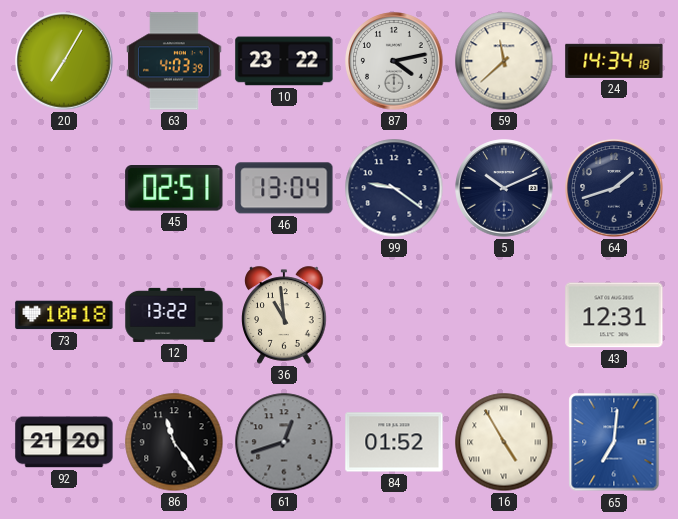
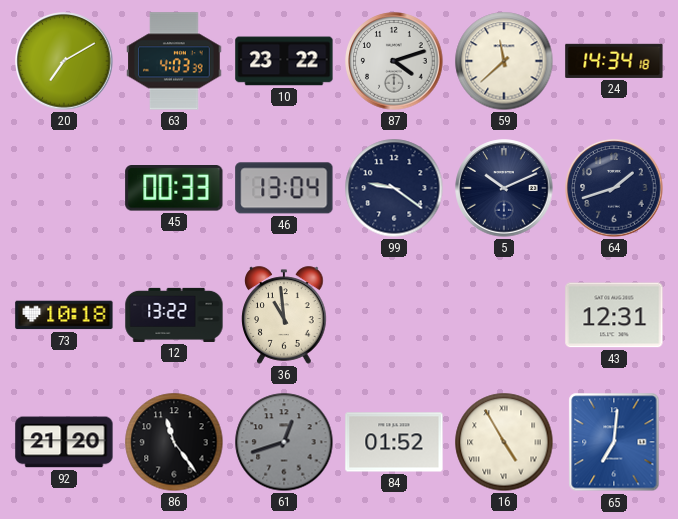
20: 7:05 -> 7:10 (64, 61)
87: 4:13 -> 4:12 (394, 61)
45: 02:51 -> 00:33 (174, 188)
